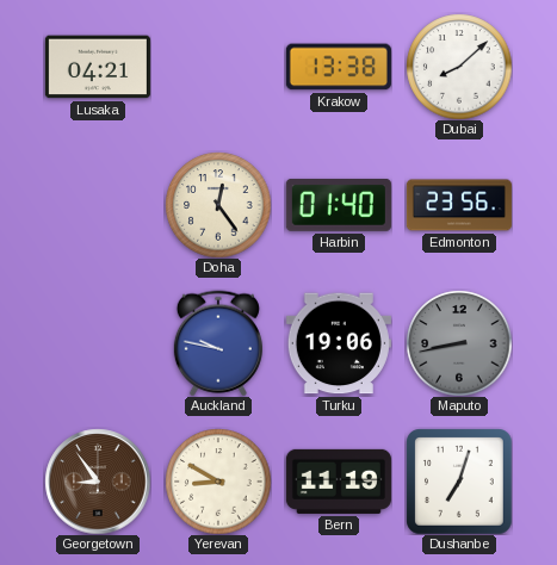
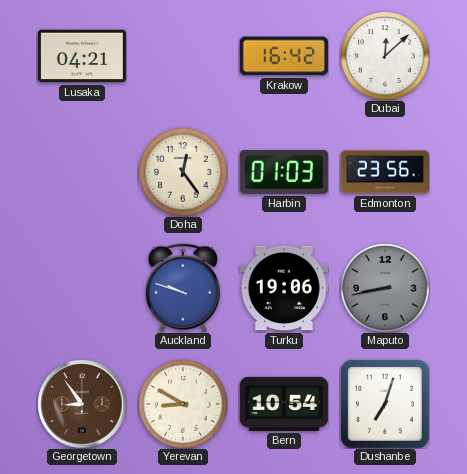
Krakow: 13:38 -> 16:42 (284, 56)
Dubai: 8:08 -> 12:08 (385, 56)
Harbin: 01:40 -> 01:03 (284, 172)
Auckland: 9:47 -> 9:48 (183, 288)
Bern: 11:19 -> 10:54 (284, 404)
